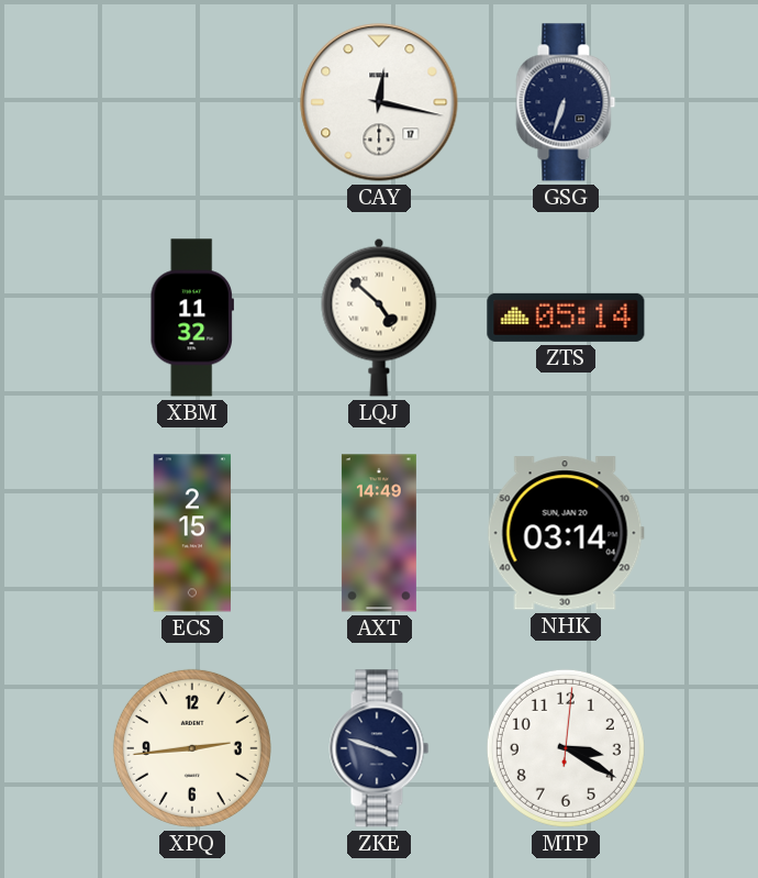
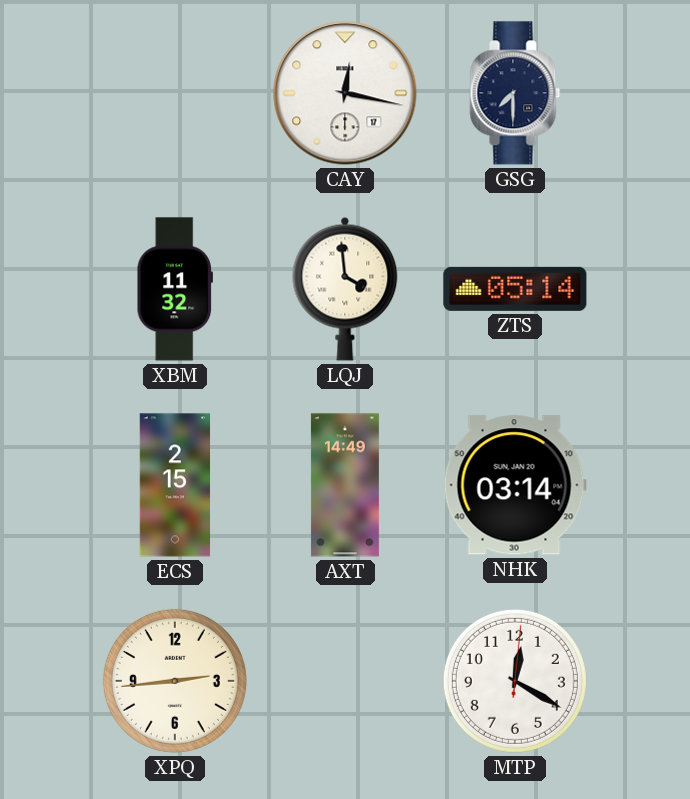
GSG: 6:33 -> 7:30 (515, 93)
LQJ: 4:52 -> 3:59 (345, 289)
ZKE: 3:48 -> none (379, 748)
MTP: 3:20 -> 12:20 (515, 681)
